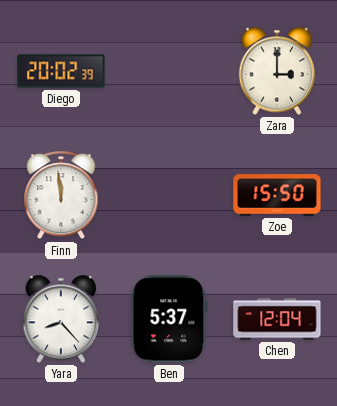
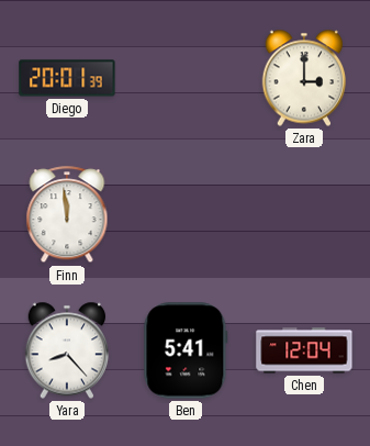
Diego: 20:02 -> 20:01 (67, 78)
Zoe: 15:50 -> none (277, 195)
Ben: 5:37 -> 5:41 (186, 350)
